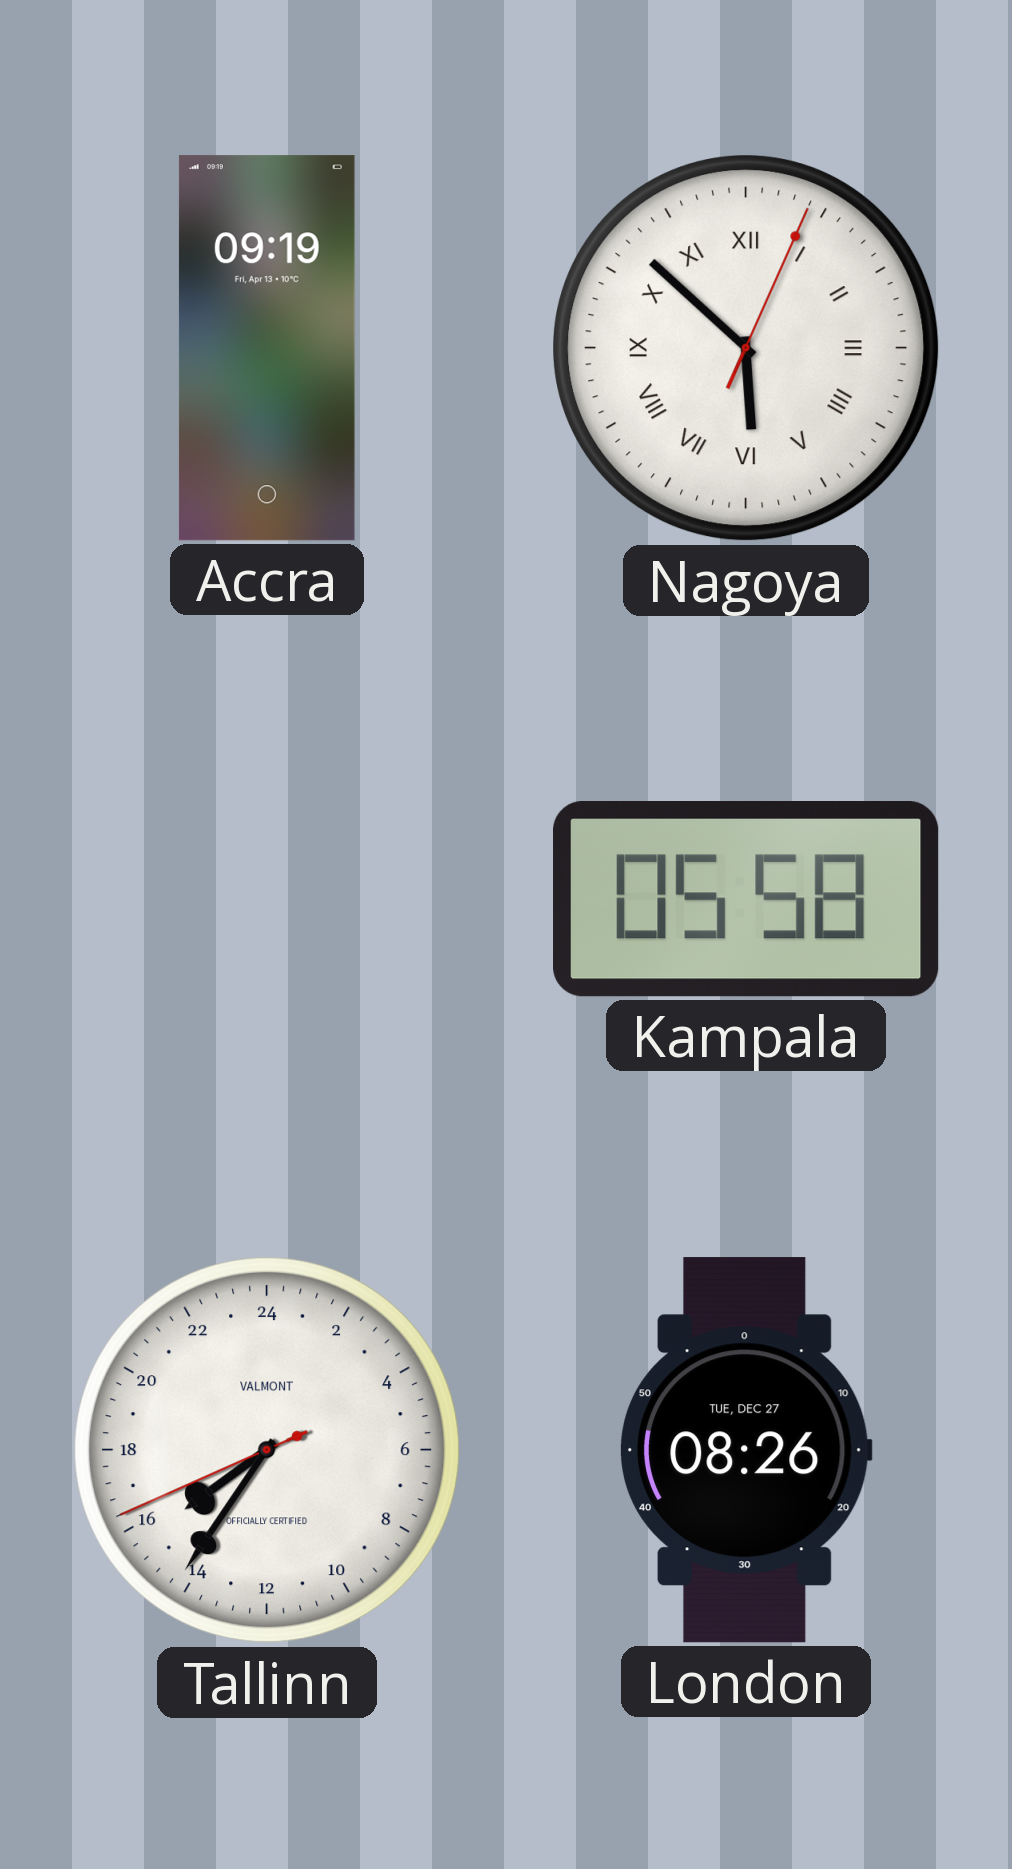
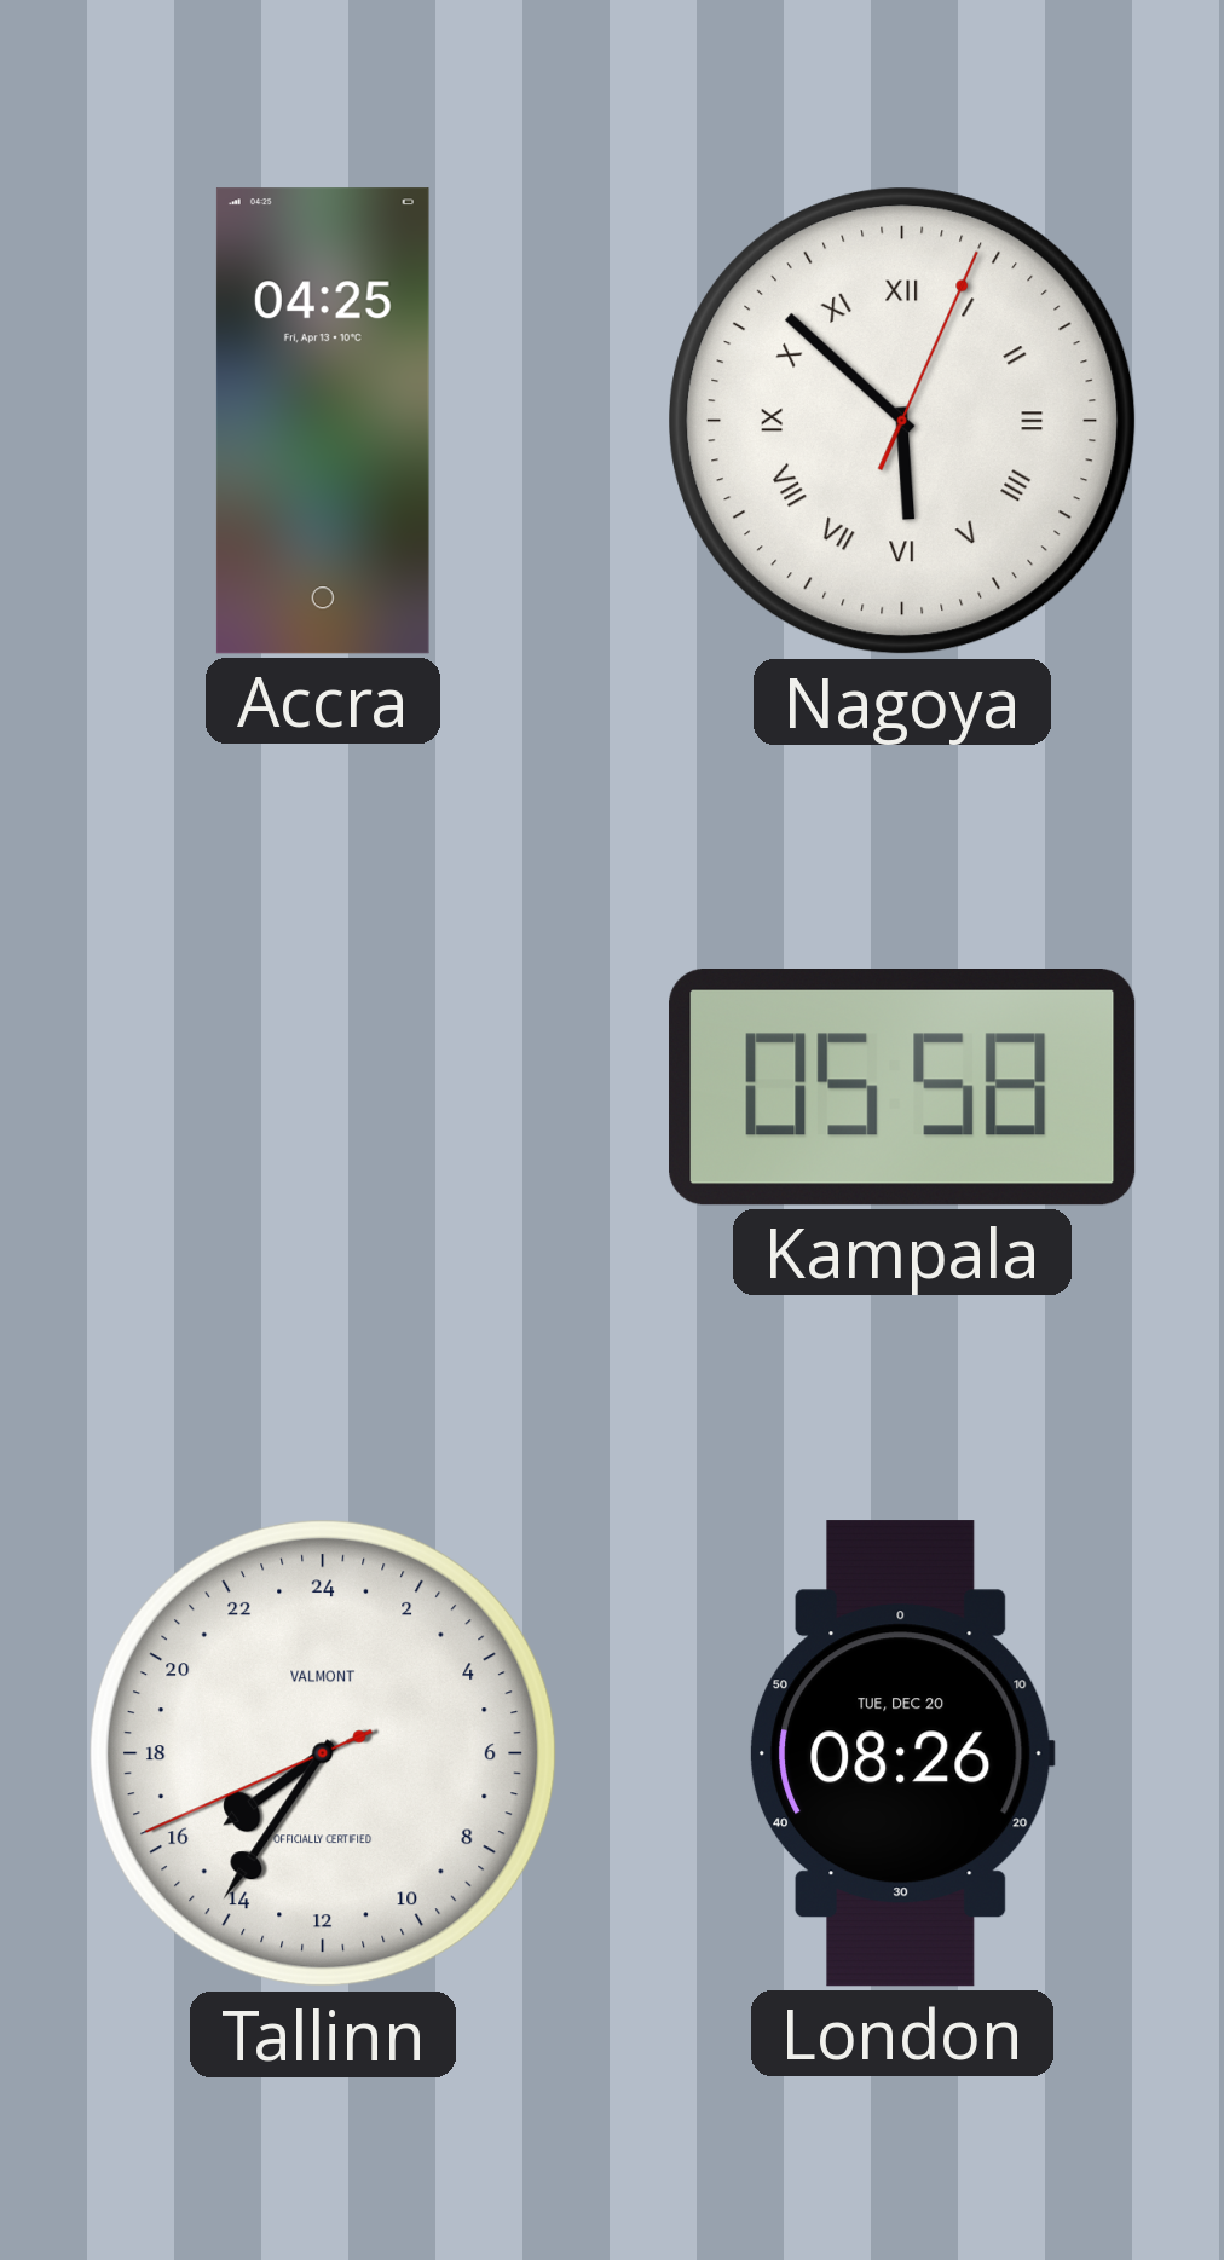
Accra: 09:19 -> 04:25 (323, 421)
London date: TUE, DEC 27 -> TUE, DEC 20 (902, 1753)
